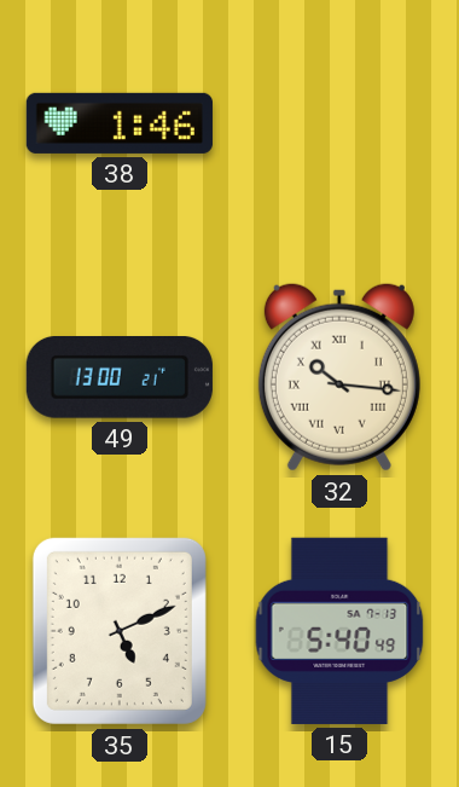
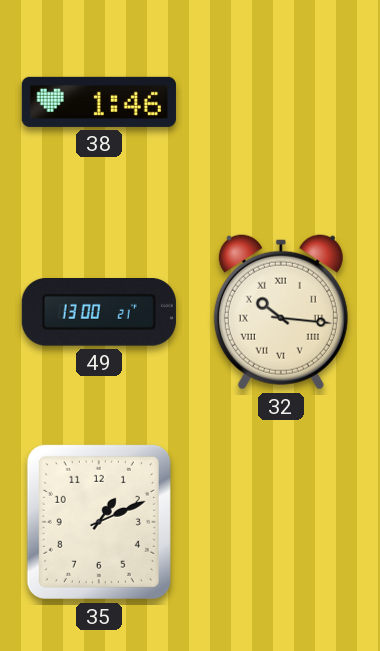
35: 5:11 -> 1:11 (99, 522)
15: 5:40 -> none (339, 631)
